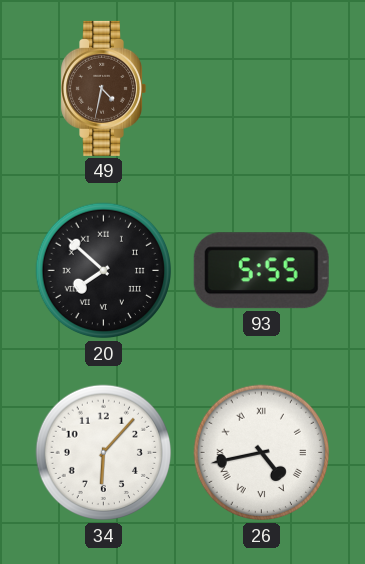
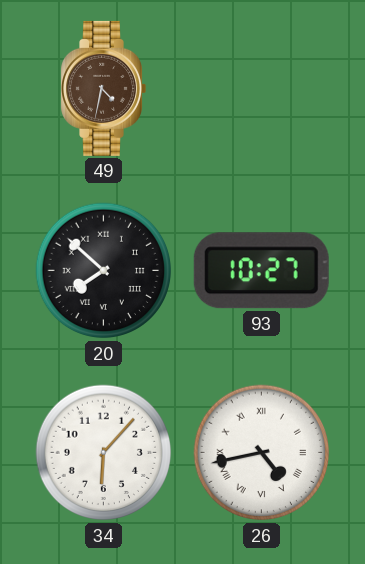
93: 5:55 -> 10:27 (261, 271)
